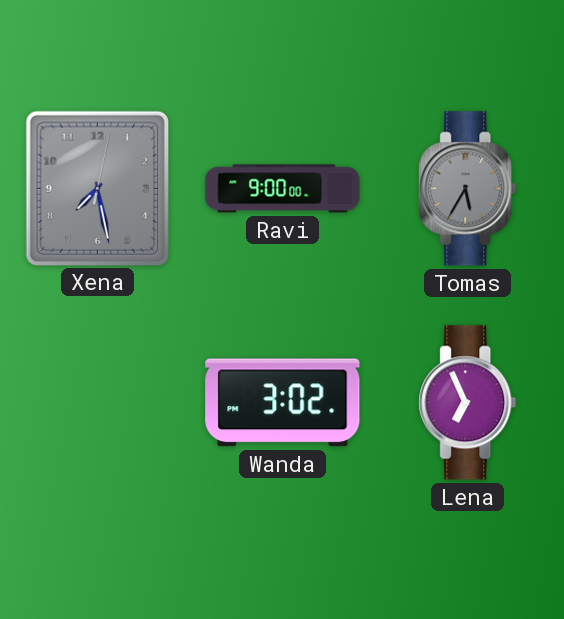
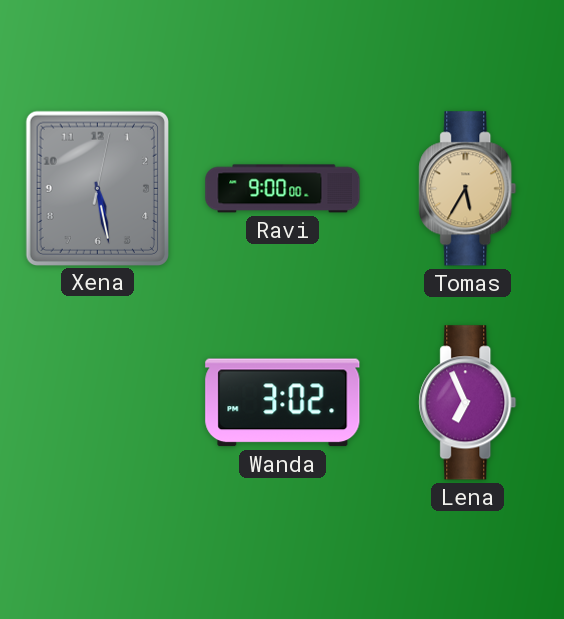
Xena: 7:28 -> 5:28 (97, 188)
Tomas dial: grey -> champagne (468, 189)
